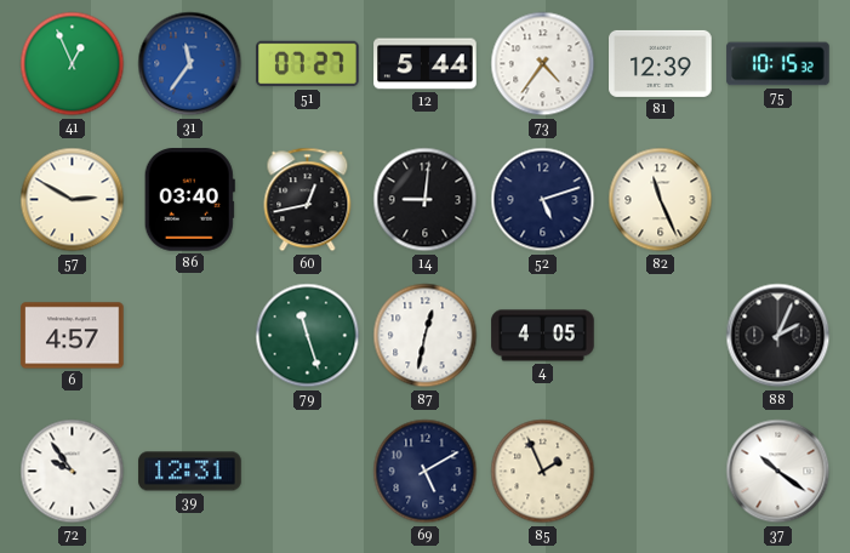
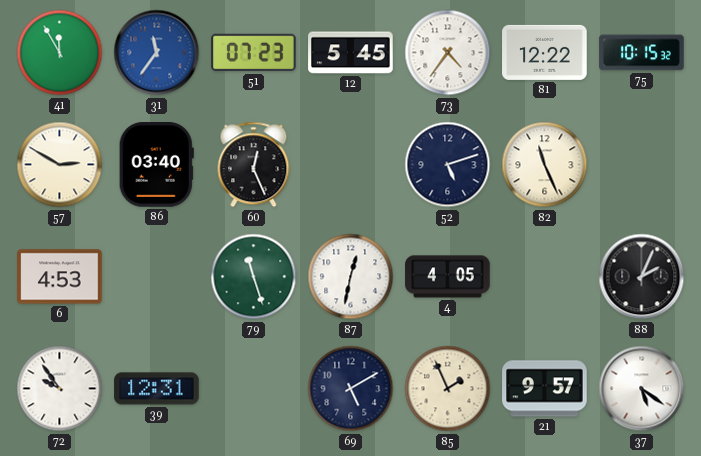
41: 12:56 -> 11:55 (60, 53)
51: 07:27 -> 07:23 (254, 53)
12: 5:44 -> 5:45 (351, 53)
81: 12:39 -> 12:22 (545, 52)
60: 12:43 -> 12:26 (254, 165)
14: 9:01 -> none (426, 200)
6: 4:57 -> 4:53 (60, 277)
21: none -> 9:57 (545, 389)
37: 10:21 -> 5:21 (642, 389)
